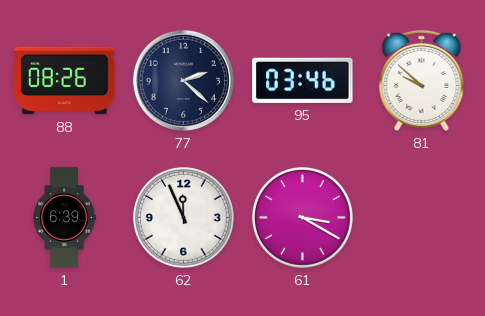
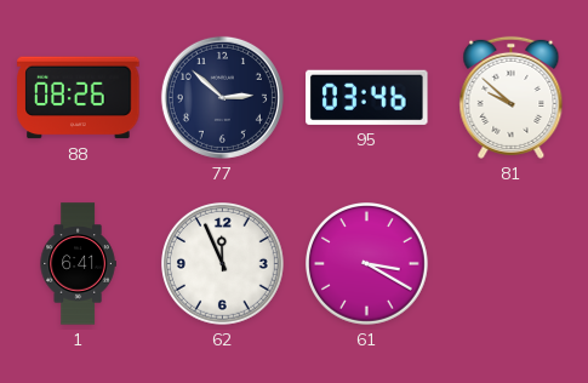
77: 2:22 -> 2:52 (222, 97)
1: 6:39 -> 6:41 (78, 264)
